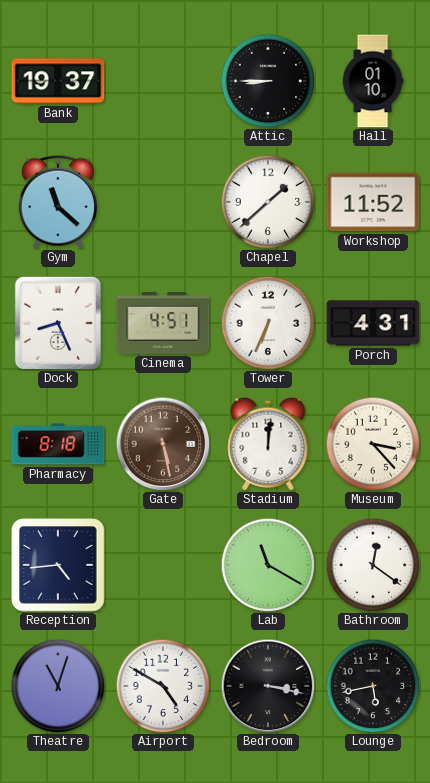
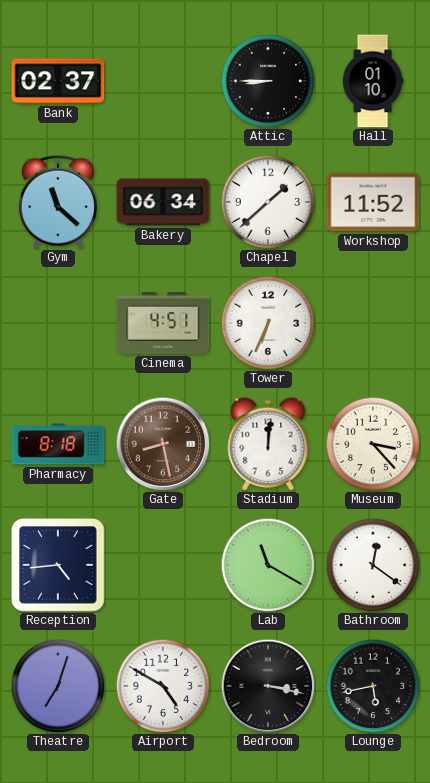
Bank: 19:37 -> 02:37 (58, 81)
Bakery: none -> 06:34 (163, 202)
Dock: 8:26 -> none (58, 323)
Porch: 4:31 -> none (373, 323)
Gate: 5:28 -> 8:28 (163, 444)
Theatre: 11:03 -> 7:03 (58, 686)
